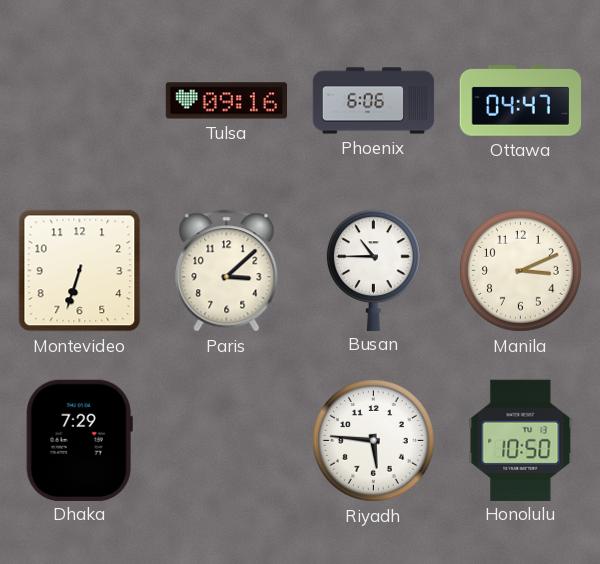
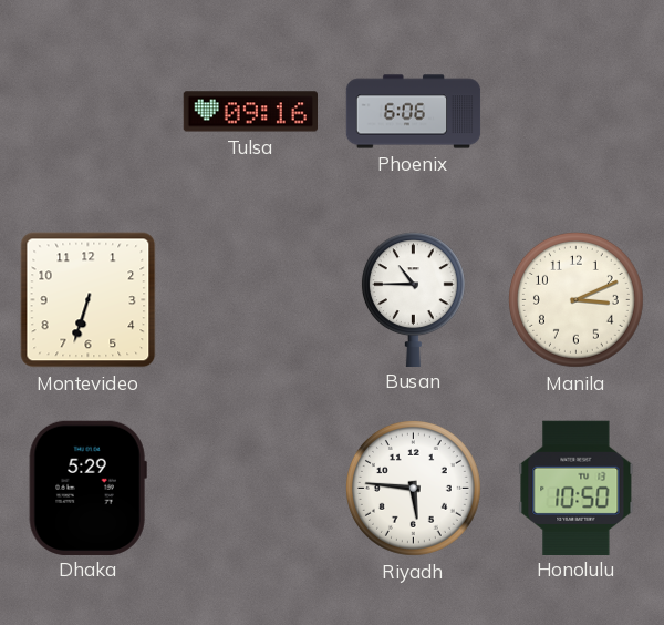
Ottawa: 04:47 -> none (520, 101)
Paris: 3:08 -> none (227, 271)
Dhaka: 7:29 -> 5:29 (87, 488)
